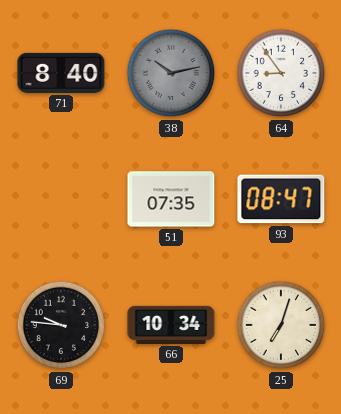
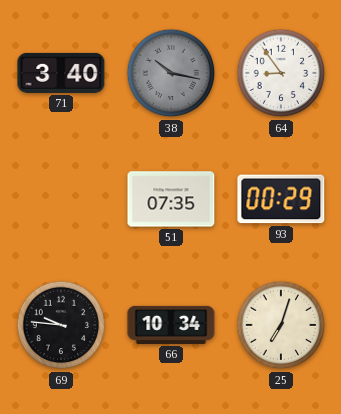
71: 8:40 -> 3:40 (61, 73)
38: 10:13 -> 10:17 (171, 73)
93: 08:47 -> 00:29 (281, 199)
